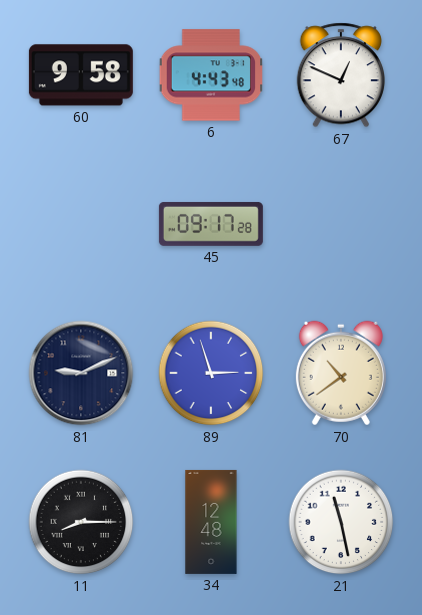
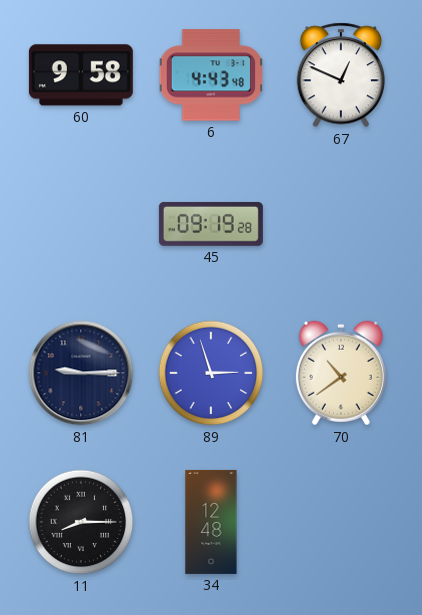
45: 09:17 -> 09:19 (211, 224)
81: 9:11 -> 9:15 (81, 373)
21: 11:28 -> none (341, 522)
